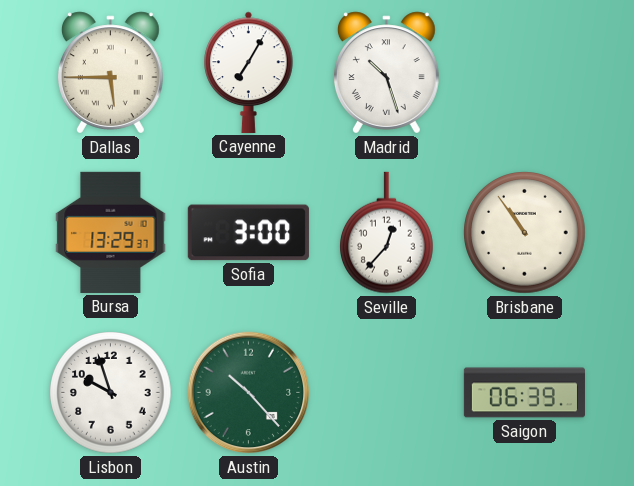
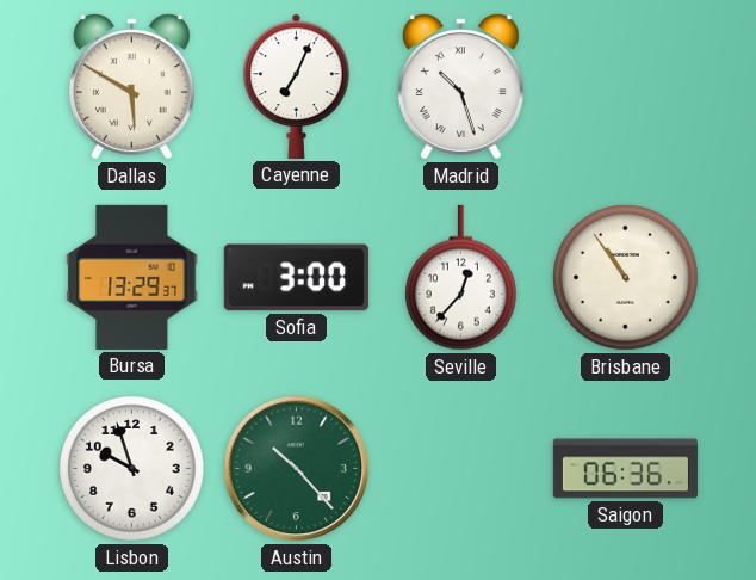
Dallas: 5:45 -> 5:50 (131, 87)
Cayenne: 7:05 -> 7:04 (297, 86)
Saigon: 06:39 -> 06:36 (625, 469)
